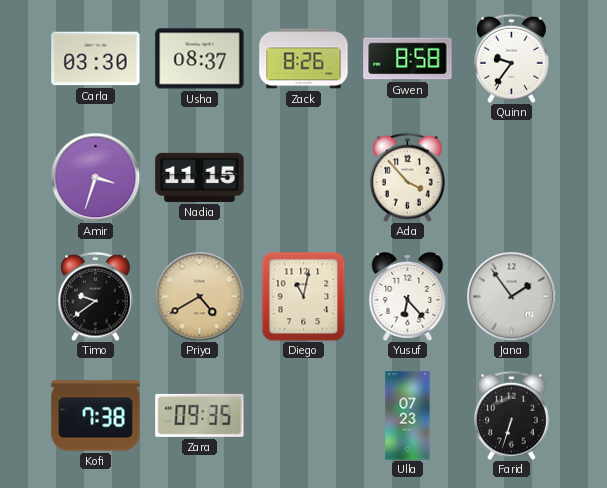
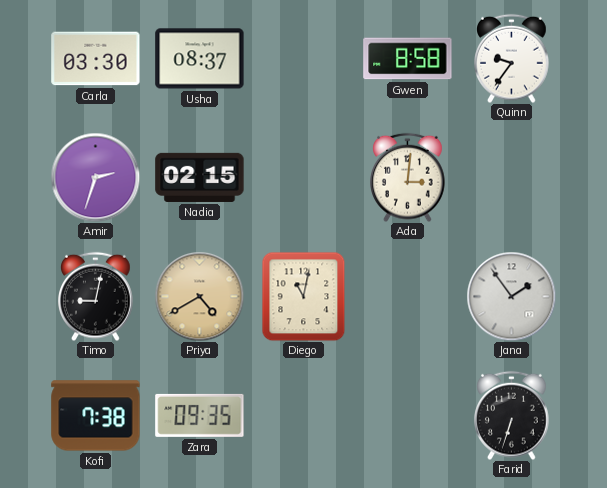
Zack: 8:26 -> none (304, 59)
Amir: 3:33 -> 2:33 (95, 177)
Nadia: 11:15 -> 02:15 (200, 177)
Ada: 3:53 -> 3:01 (408, 177)
Timo: 9:39 -> 9:02 (96, 296)
Yusuf: 6:23 -> none (408, 296)
Ulla: 07:23 -> none (408, 416)
